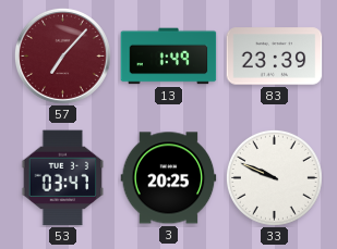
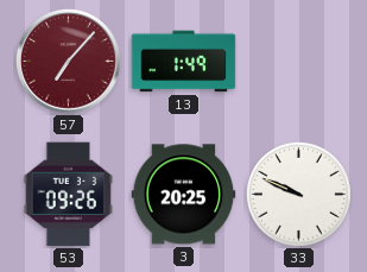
83: 23:39 -> none (275, 57)
53: 03:47 -> 09:26 (69, 195)
